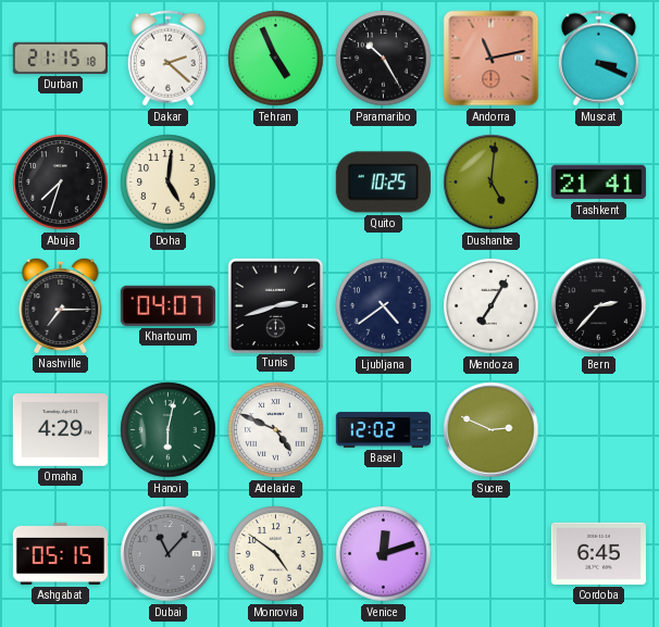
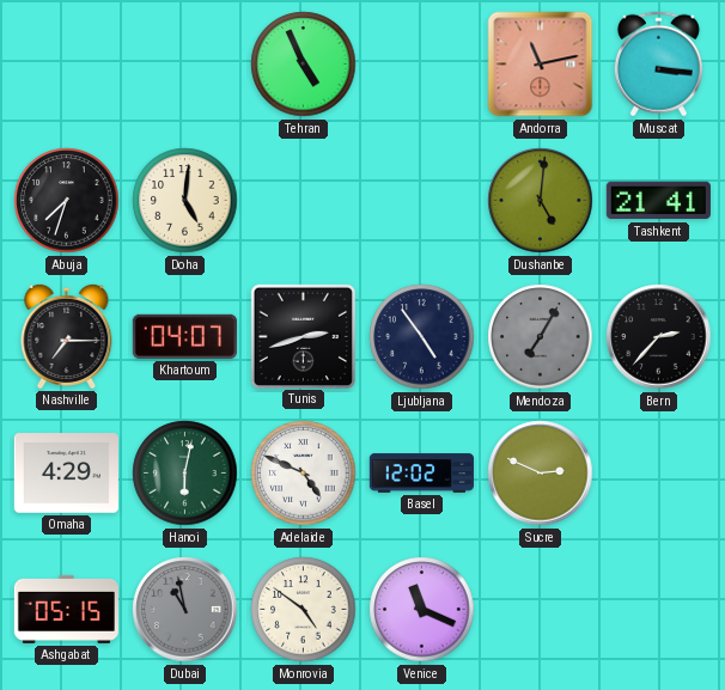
Durban: 21:15 -> none (60, 58)
Dakar: 2:22 -> none (167, 59)
Paramaribo: 10:25 -> none (384, 59)
Muscat: 3:19 -> 3:16 (658, 65)
Quito: 10:25 -> none (383, 183)
Ljubljana: 4:39 -> 4:54 (422, 337)
Mendoza dial: white -> grey (541, 337)
Dubai: 11:07 -> 10:58 (185, 610)
Venice: 12:12 -> 11:19 (422, 610)
Cordoba: 6:45 -> none (598, 553)
